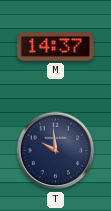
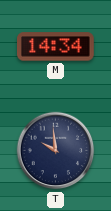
M: 14:37 -> 14:34 (56, 47)
